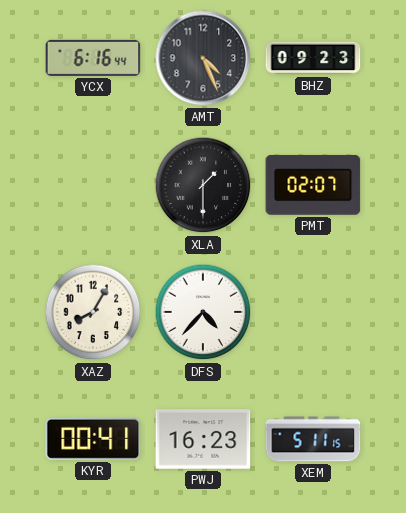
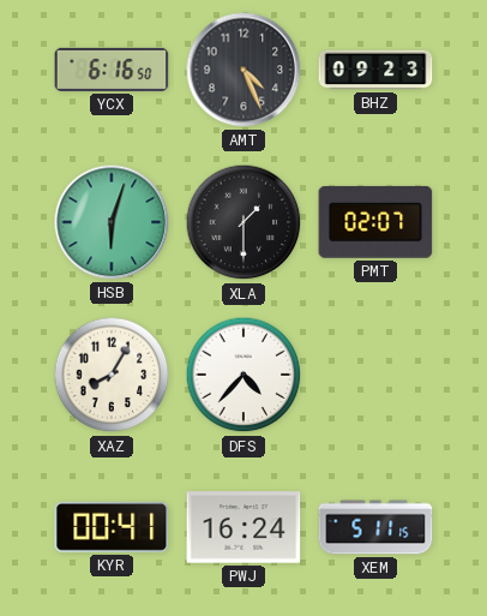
YCX: 6:16:44 -> 6:16:50 (112, 70)
HSB: none -> 6:03 (112, 222)
PWJ: 16:23 -> 16:24 (243, 527)
